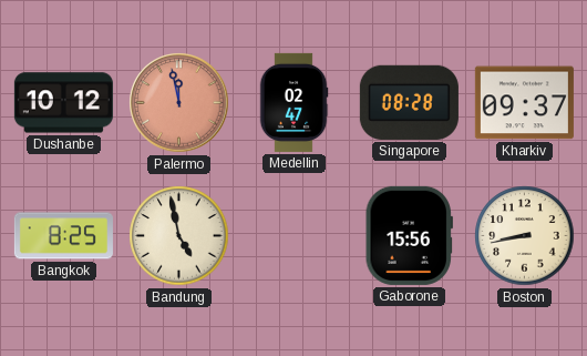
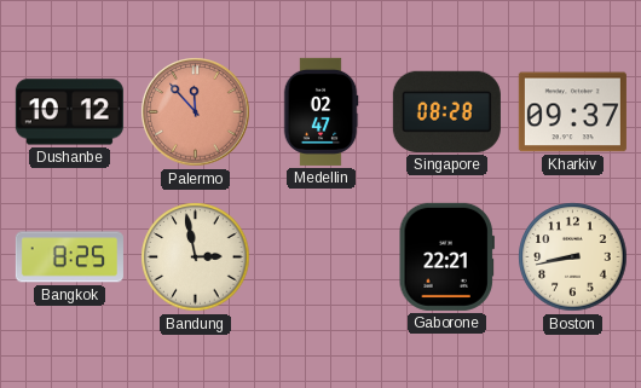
Palermo: 11:58 -> 11:53 (196, 112)
Bandung: 4:58 -> 2:58 (196, 257)
Gaborone: 15:56 -> 22:21 (446, 256)
